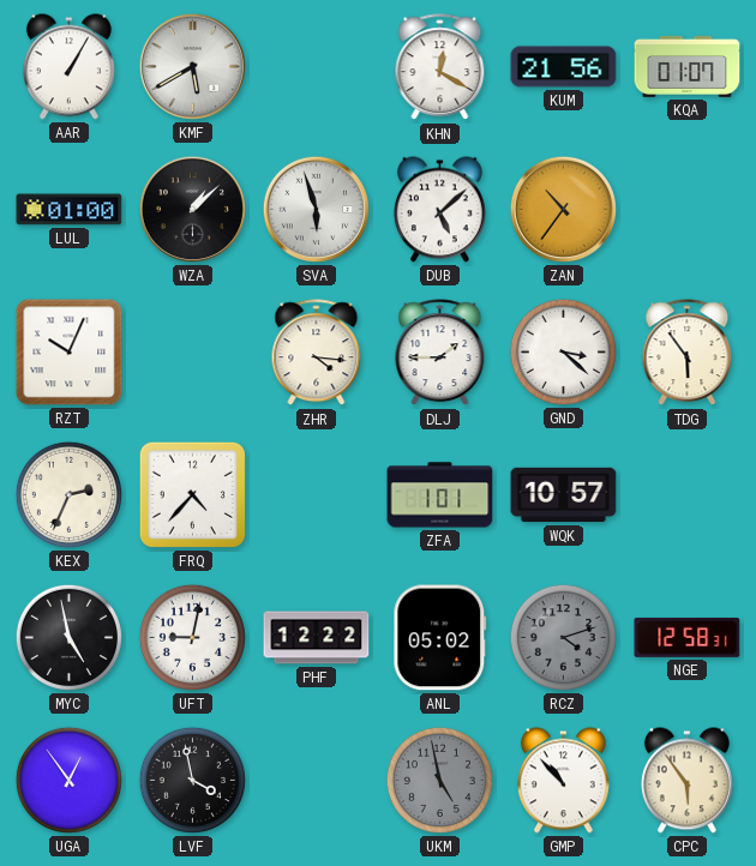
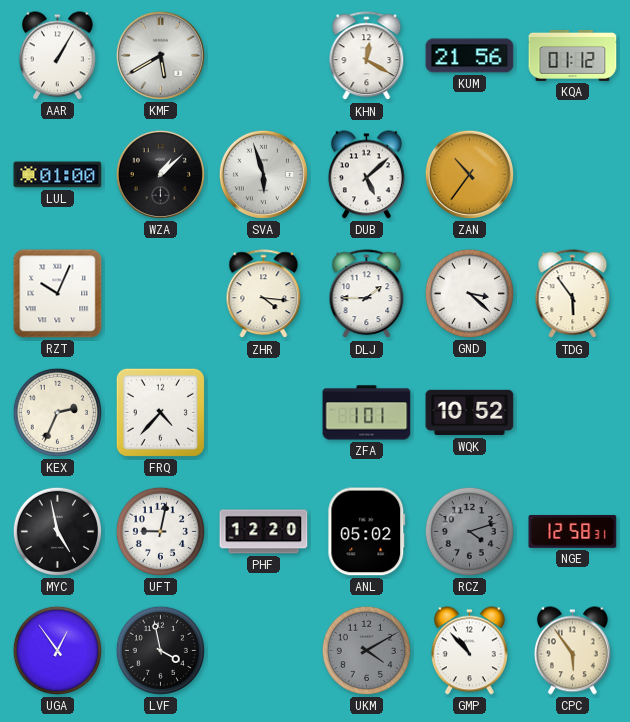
KQA: 01:07 -> 01:12 (573, 55)
WQK: 10:57 -> 10:52 (470, 413)
PHF: 12:22 -> 12:20 (264, 532)
UKM: 4:58 -> 4:10 (366, 650)
